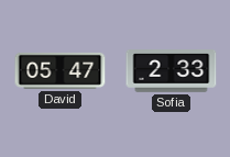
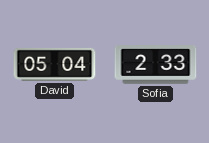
David: 05:47 -> 05:04 (55, 64)
